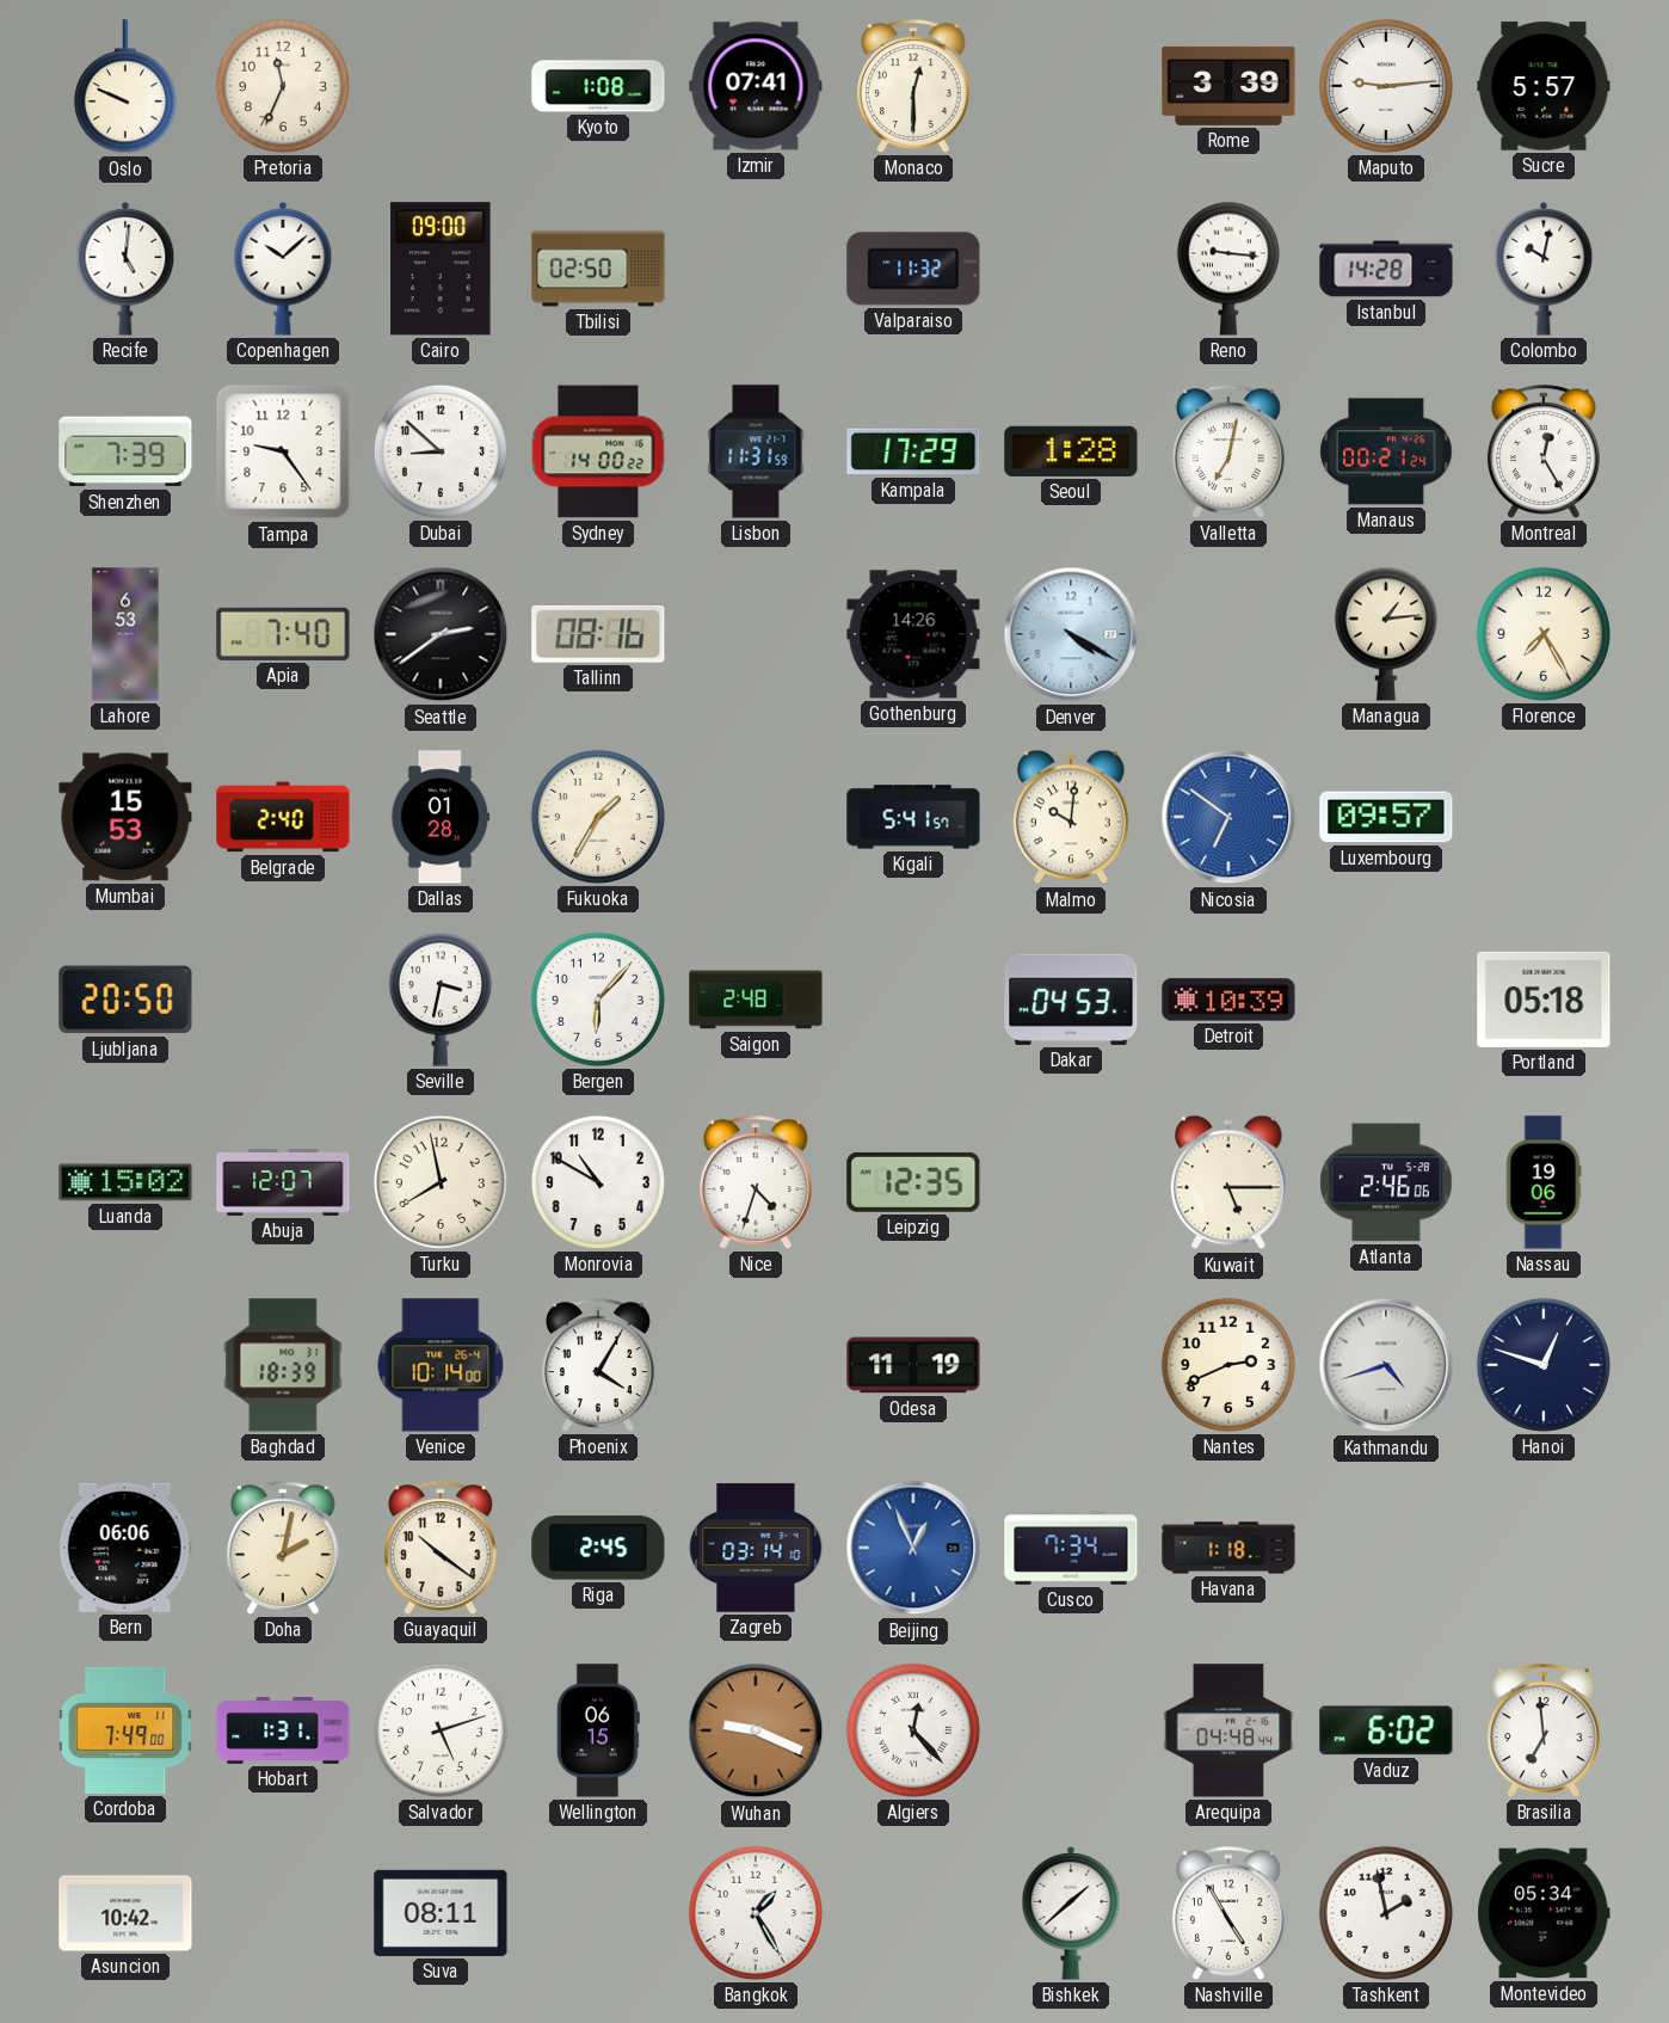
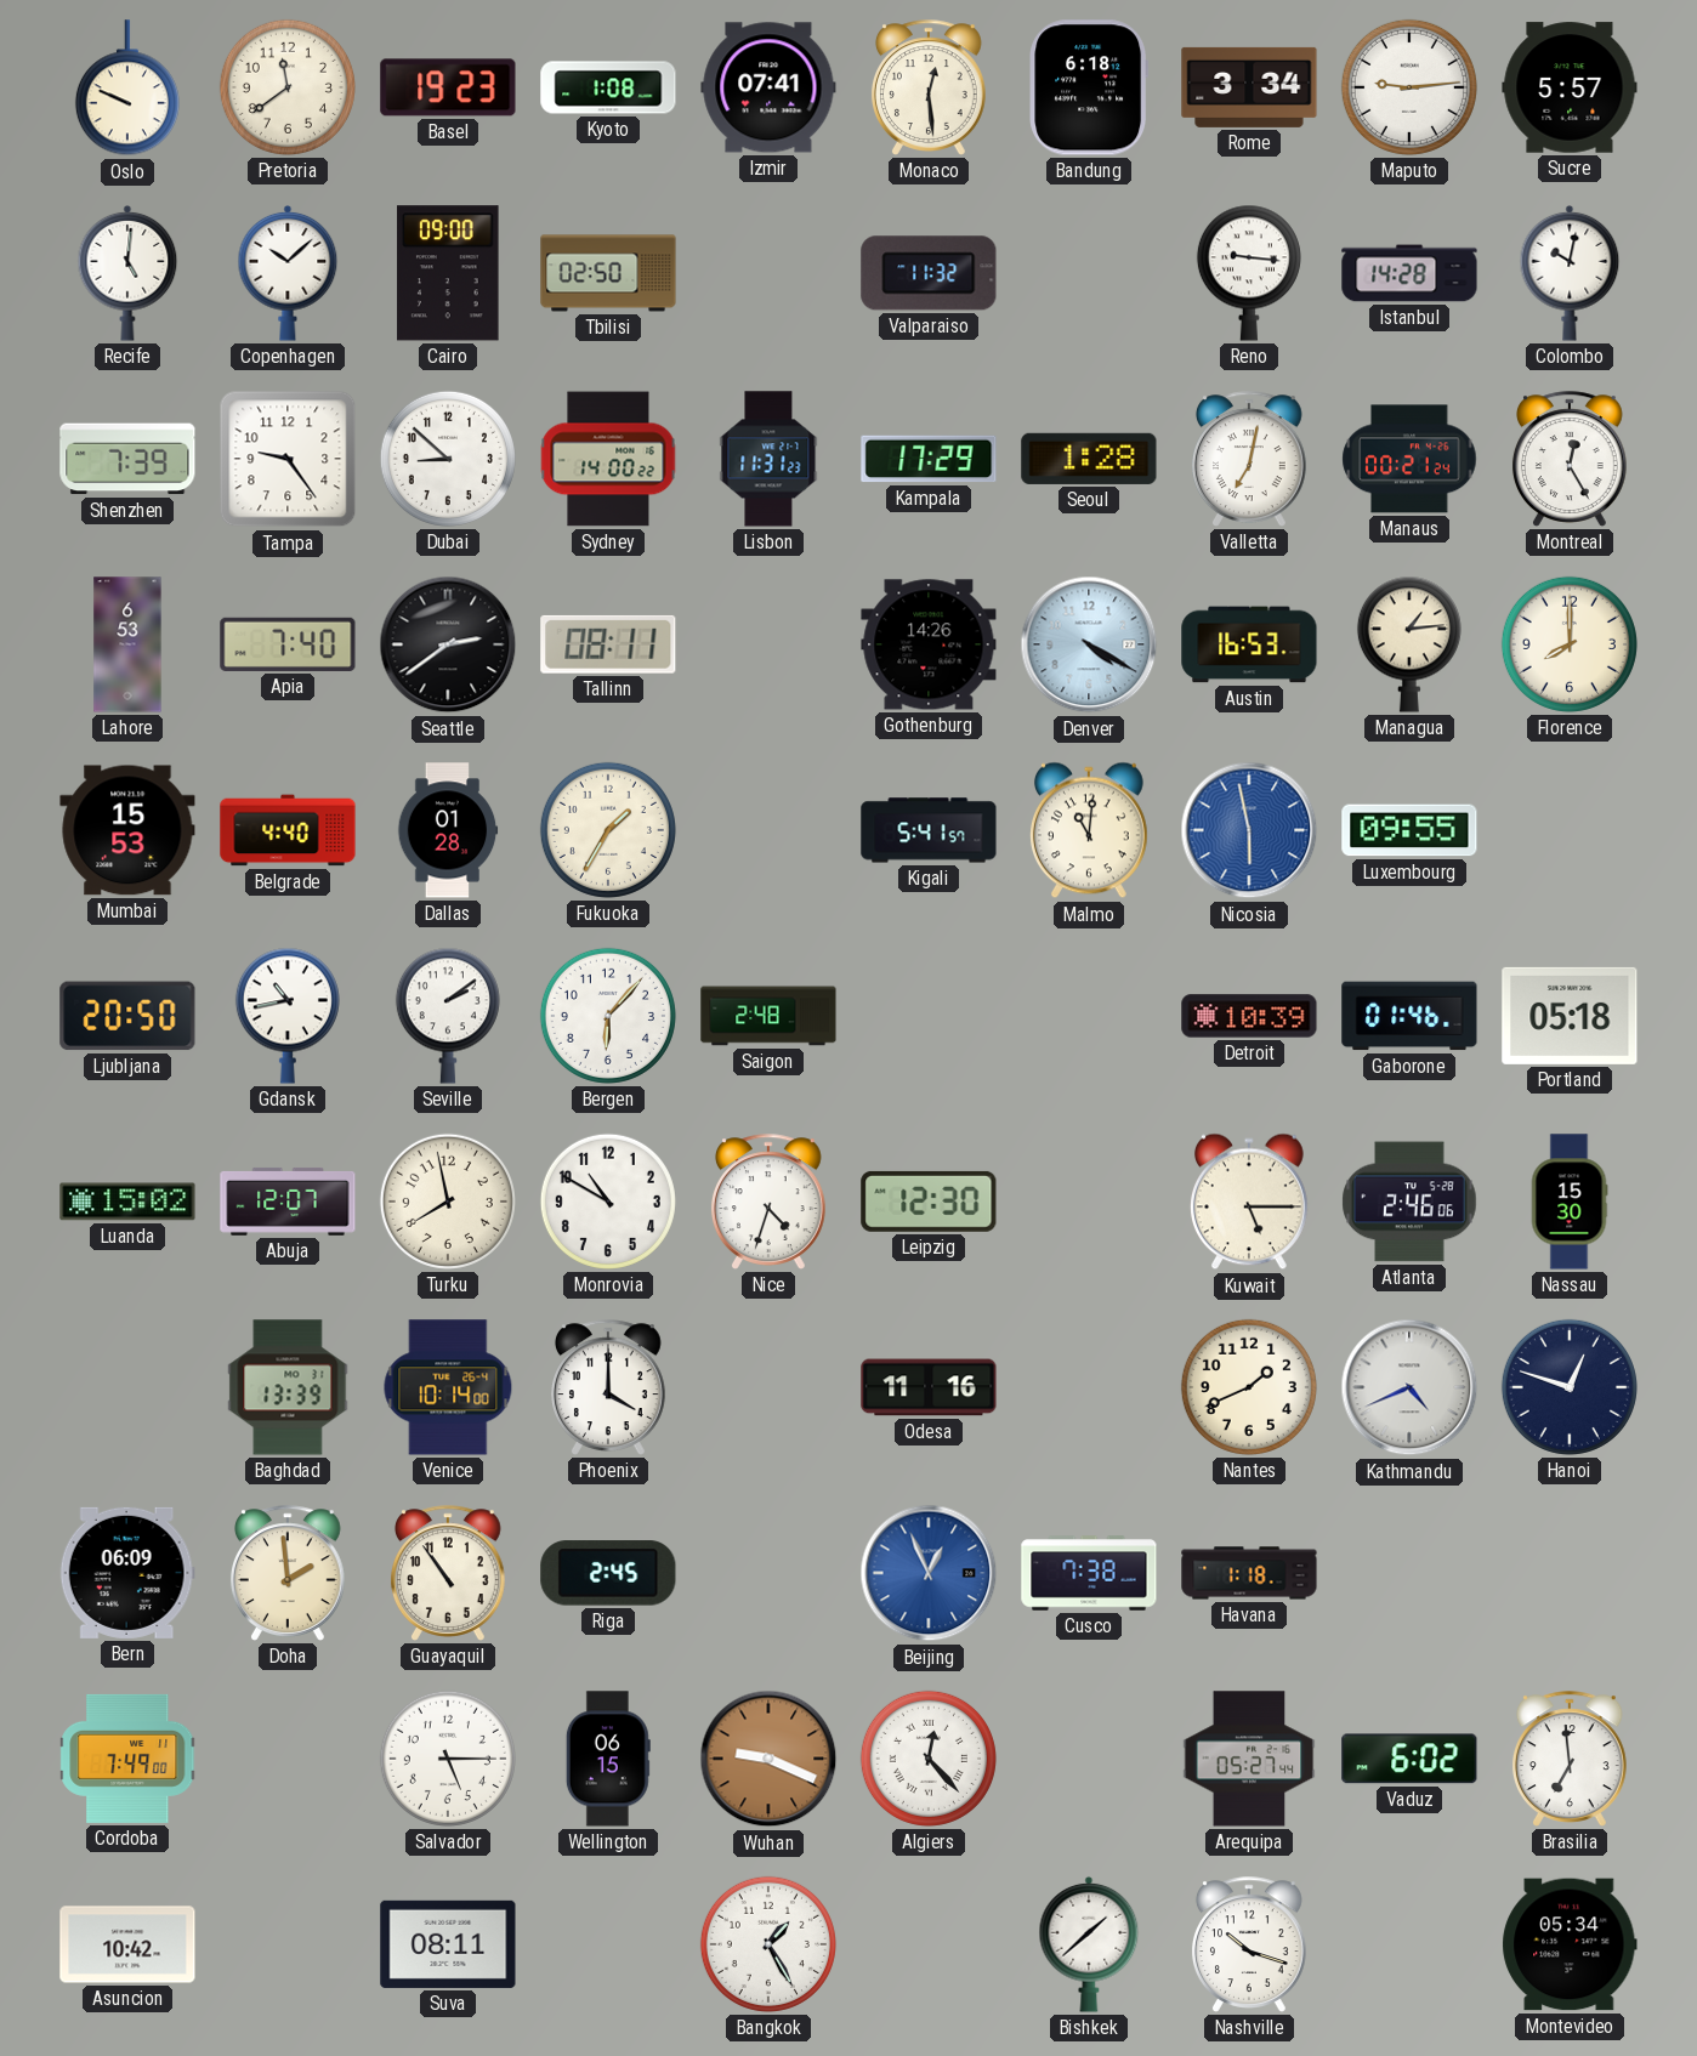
Pretoria: 11:34 -> 11:39 (288, 87)
Basel: none -> 19:23 (448, 87)
Monaco: 12:30 -> 12:29 (929, 87)
Bandung: none -> 6:18 (1089, 87)
Rome: 3:39 -> 3:34 (1249, 87)
Lisbon: 11:31:59 -> 11:31:23 (768, 459)
Tallinn: 08:16 -> 08:11 (608, 644)
Austin: none -> 16:53 (1249, 644)
Florence: 7:25 -> 8:00 (1570, 644)
Belgrade: 2:40 -> 4:40 (288, 830)
Malmo: 10:01 -> 11:01 (1089, 830)
Nicosia: 6:51 -> 5:58 (1249, 830)
Luxembourg: 09:57 -> 09:55 (1409, 830)
Gdansk: none -> 10:43 (288, 1016)
Seville: 3:32 -> 2:09 (448, 1016)
Dakar: 04:53 -> none (1071, 1000)
Gaborone: none -> 01:46 (1409, 1016)
Leipzig: 12:35 -> 12:30 (929, 1202)
Nassau: 19:06 -> 15:30 (1570, 1202)
Baghdad: 18:39 -> 13:39 (288, 1387)
Phoenix: 4:05 -> 4:00 (608, 1387)
Odesa: 11:19 -> 11:16 (929, 1387)
Nantes: 2:41 -> 1:41 (1249, 1387)
Kathmandu: 4:42 -> 4:41 (1409, 1387)
Bern: 06:06 -> 06:09 (127, 1573)
Doha: 2:02 -> 1:59 (288, 1573)
Guayaquil: 10:21 -> 10:54 (448, 1573)
Zagreb: 03:14 -> none (756, 1548)
Cusco: 7:34 -> 7:38 (1089, 1573)
Hobart: 1:31 -> none (283, 1730)
Salvador: 5:12 -> 5:15 (448, 1759)
Arequipa: 04:48 -> 05:27 (1249, 1759)
Nashville: 4:55 -> 10:18 (1249, 1944)
Tashkent: 1:58 -> none (1386, 1913)
